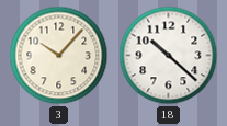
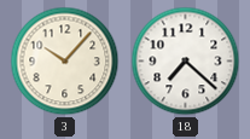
18: 10:22 -> 7:22 (186, 62)
